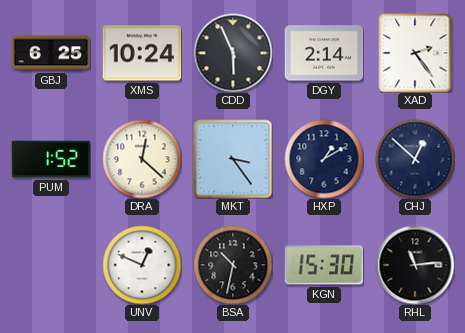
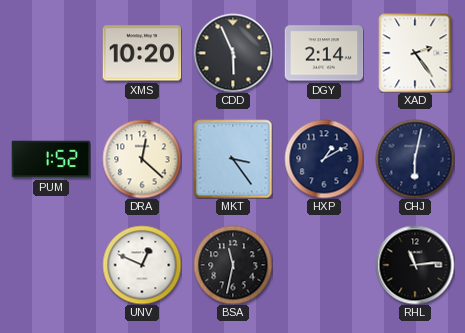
GBJ: 6:25 -> none (51, 53)
XMS: 10:24 -> 10:20 (142, 53)
CHJ: 12:52 -> 6:02 (415, 159)
BSA: 10:32 -> 11:32 (233, 265)
KGN: 15:30 -> none (324, 265)
